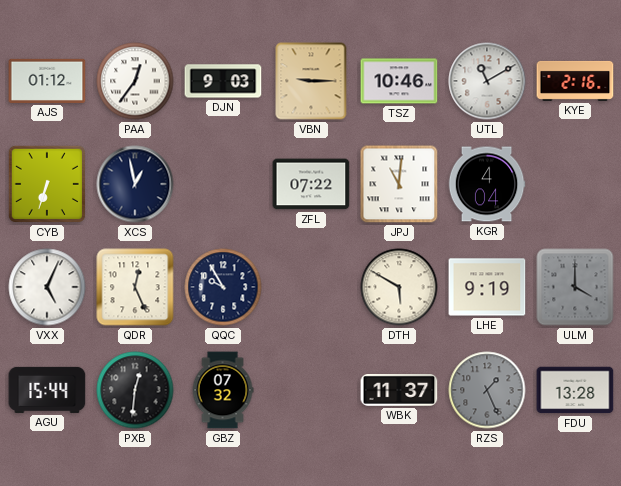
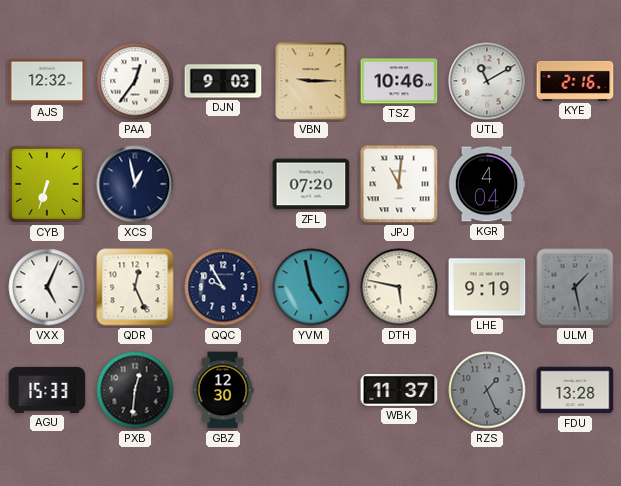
AJS: 01:12 -> 12:32 (47, 81)
ZFL: 07:22 -> 07:20 (311, 184)
YVM: none -> 4:58 (311, 287)
DTH: 5:50 -> 5:47 (399, 287)
ULM: 4:00 -> 1:28 (575, 287)
AGU: 15:44 -> 15:33 (47, 390)
GBZ: 07:32 -> 12:30 (223, 390)
